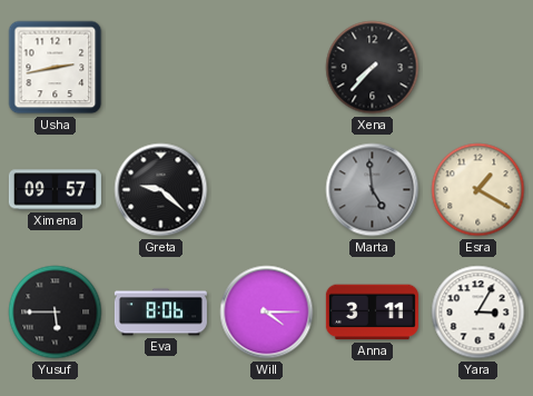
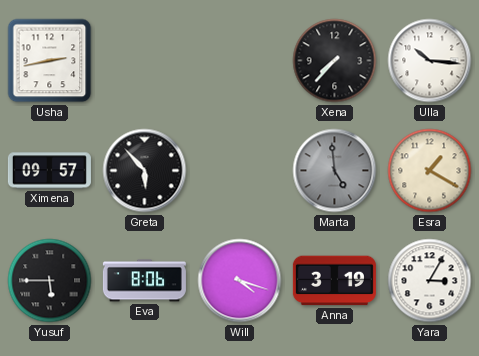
Ulla: none -> 10:16 (430, 61)
Greta: 9:22 -> 5:53 (145, 171)
Will: 4:15 -> 4:18 (240, 281)
Anna: 3:11 -> 3:19 (334, 281)
